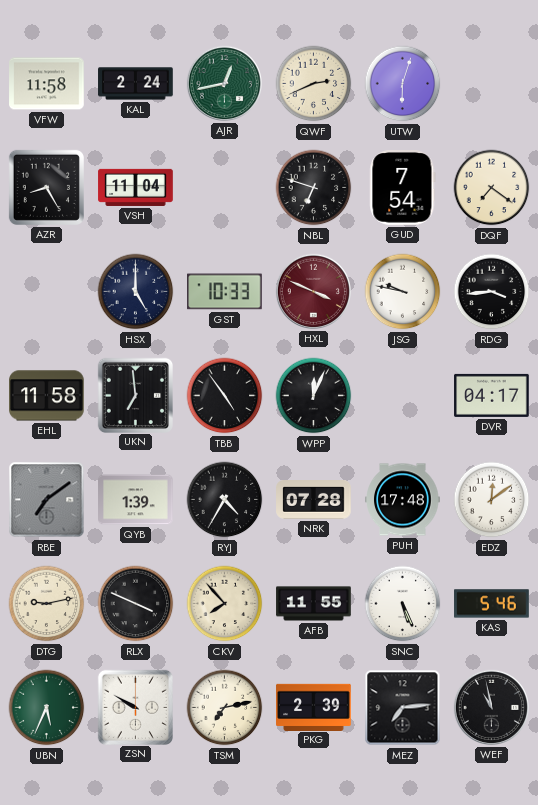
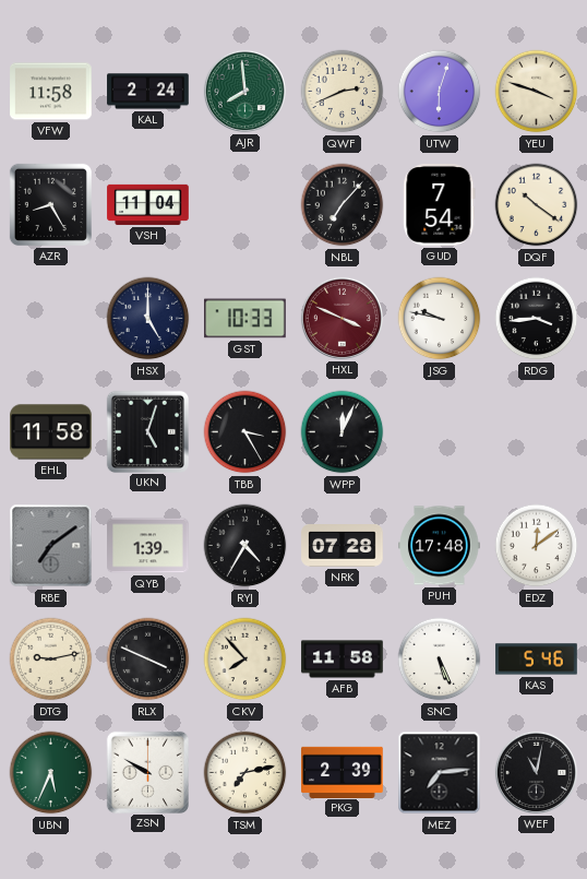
AJR: 12:43 -> 7:59 (244, 91)
YEU: none -> 3:48 (537, 92)
NBL: 6:48 -> 7:07 (343, 205)
DQF: 7:21 -> 10:21 (537, 205)
UKN: 6:59 -> 5:03 (147, 431)
TBB: 4:54 -> 3:25 (245, 432)
DVR: 04:17 -> none (492, 395)
AFB: 11:55 -> 11:58 (343, 660)
WEF: 10:58 -> 11:02 (536, 772)
